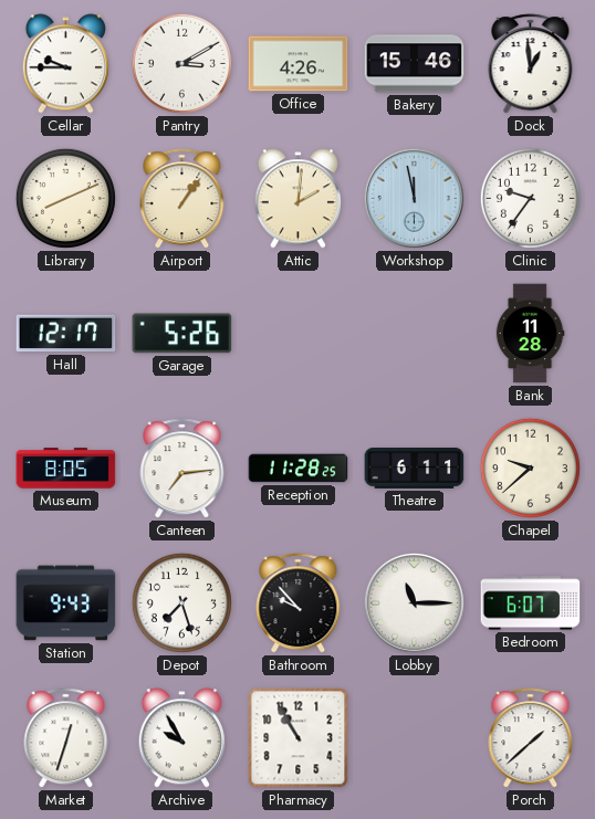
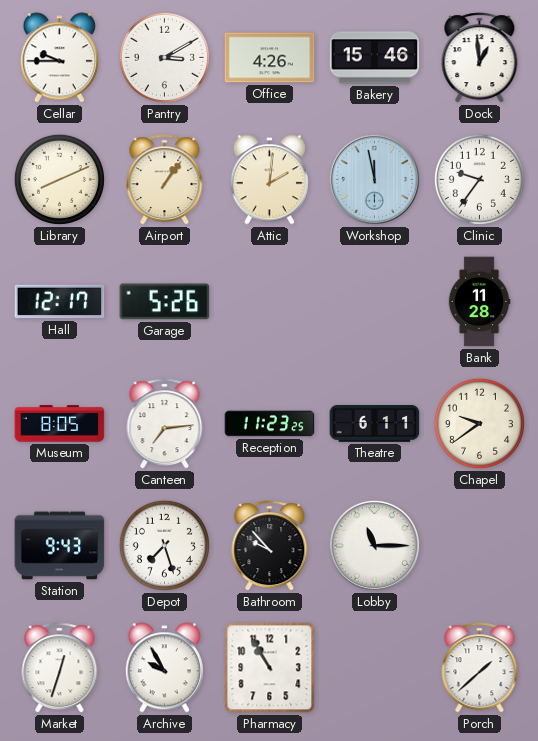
Reception: 11:28 -> 11:23 (270, 424)
Chapel: 9:38 -> 9:39 (479, 423)
Bedroom: 6:07 -> none (531, 603)
